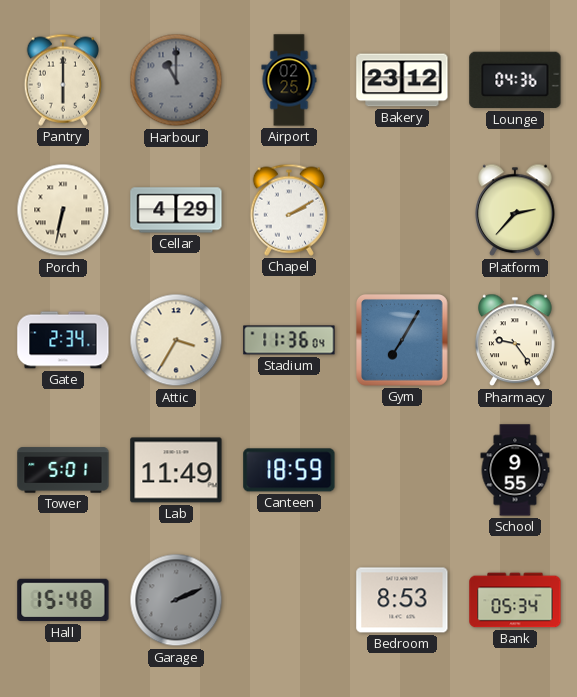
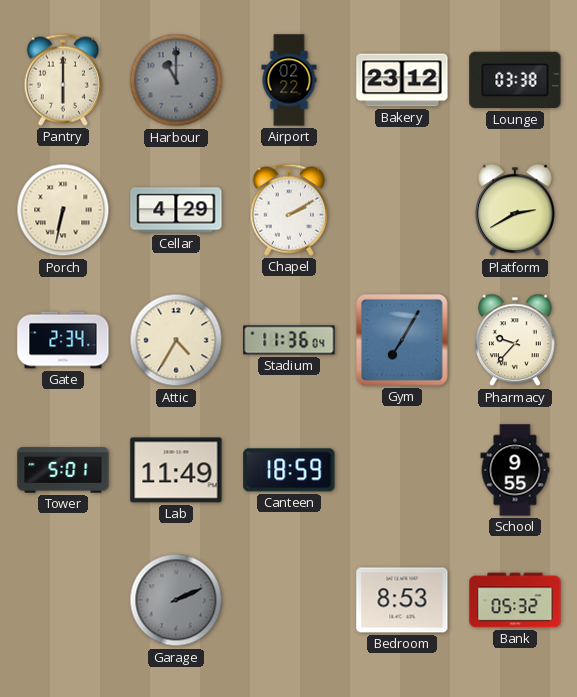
Airport: 02:25 -> 02:22 (289, 80)
Lounge: 04:36 -> 03:38 (515, 80)
Platform: 2:37 -> 2:40 (515, 210)
Attic: 3:35 -> 4:35 (176, 340)
Pharmacy: 9:24 -> 9:37 (515, 340)
Hall: 15:48 -> none (63, 600)
Bank: 05:34 -> 05:32 (515, 600)
